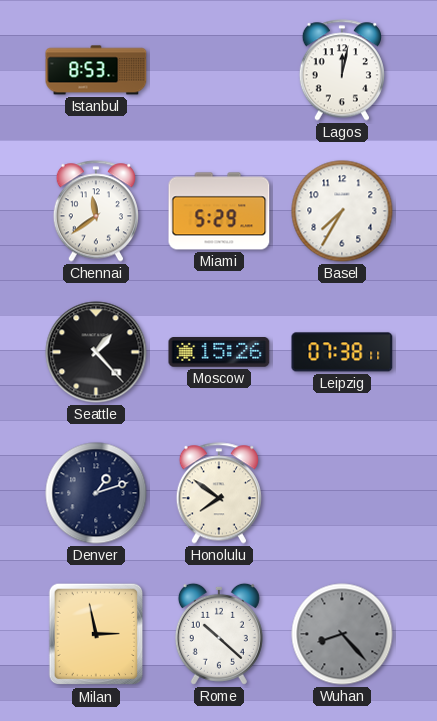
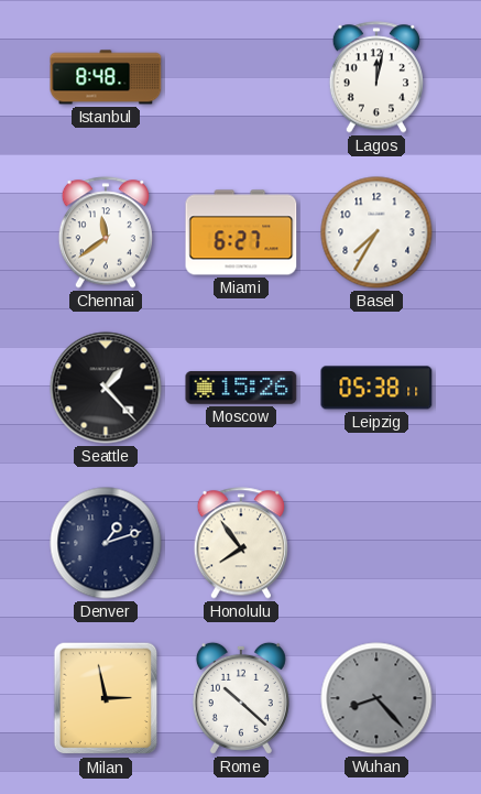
Istanbul: 8:53 -> 8:48 (106, 77)
Miami: 5:29 -> 6:27 (241, 232)
Leipzig: 07:38 -> 05:38 (376, 388)
Honolulu: 7:51 -> 7:54 (241, 543)
